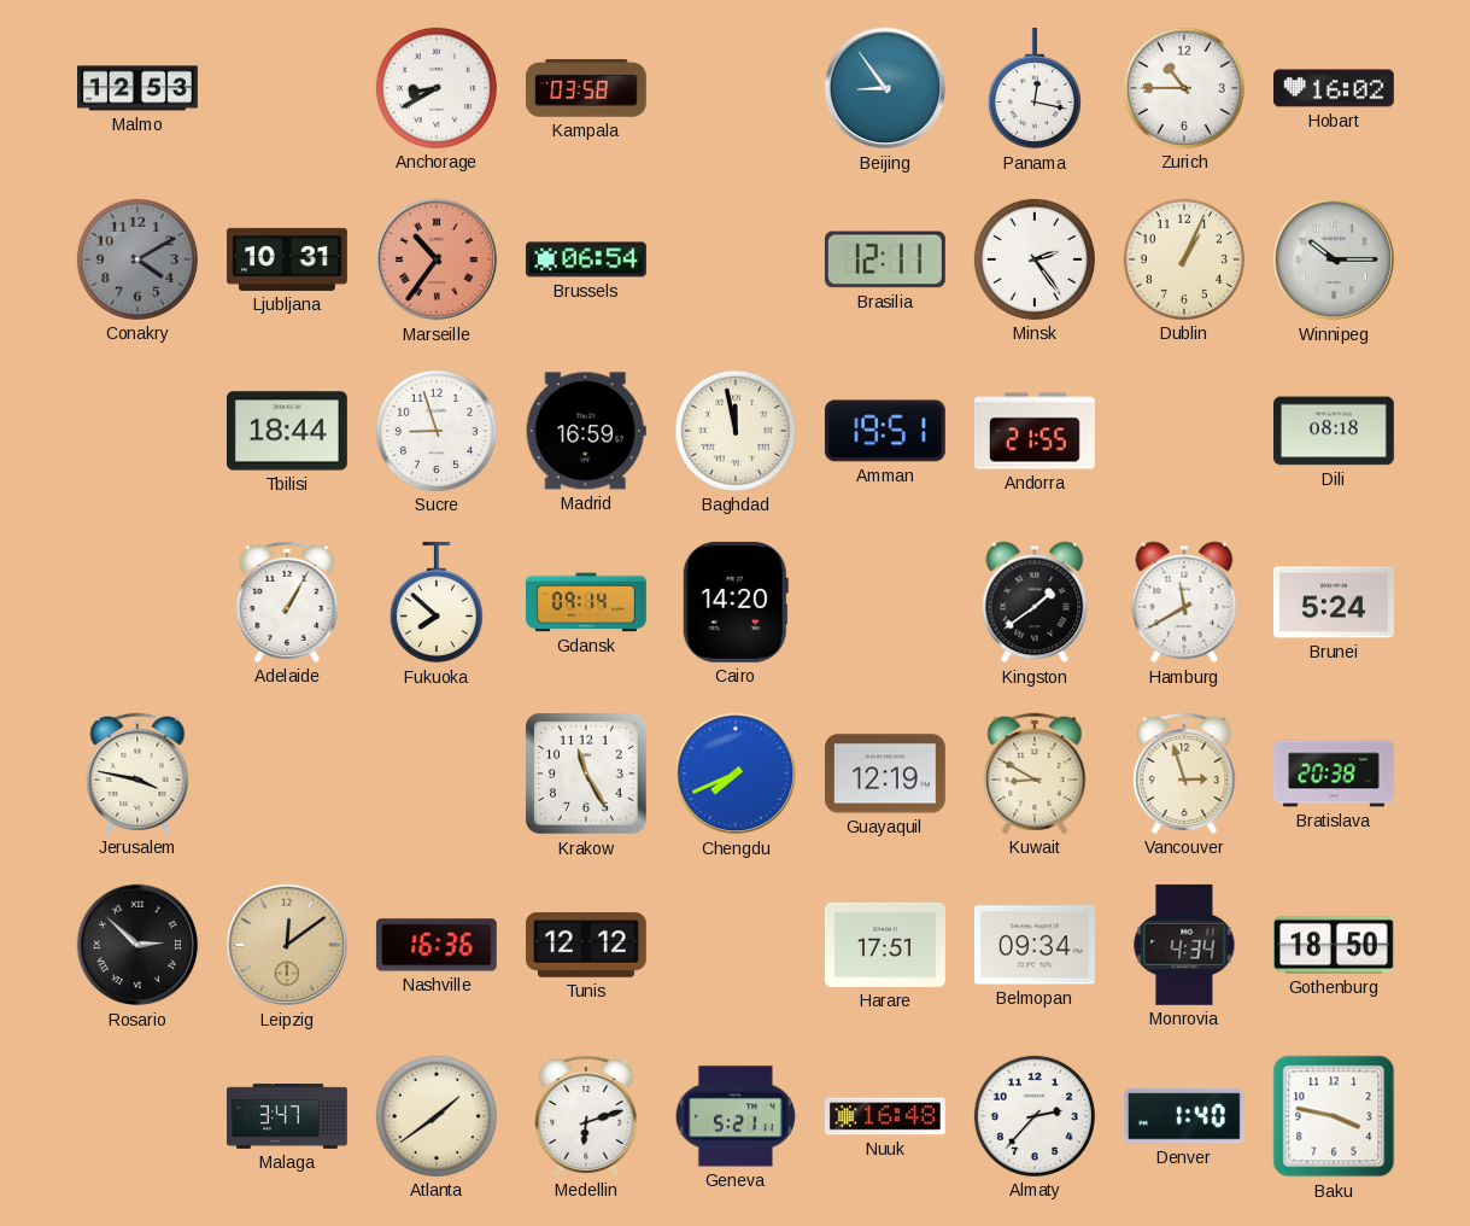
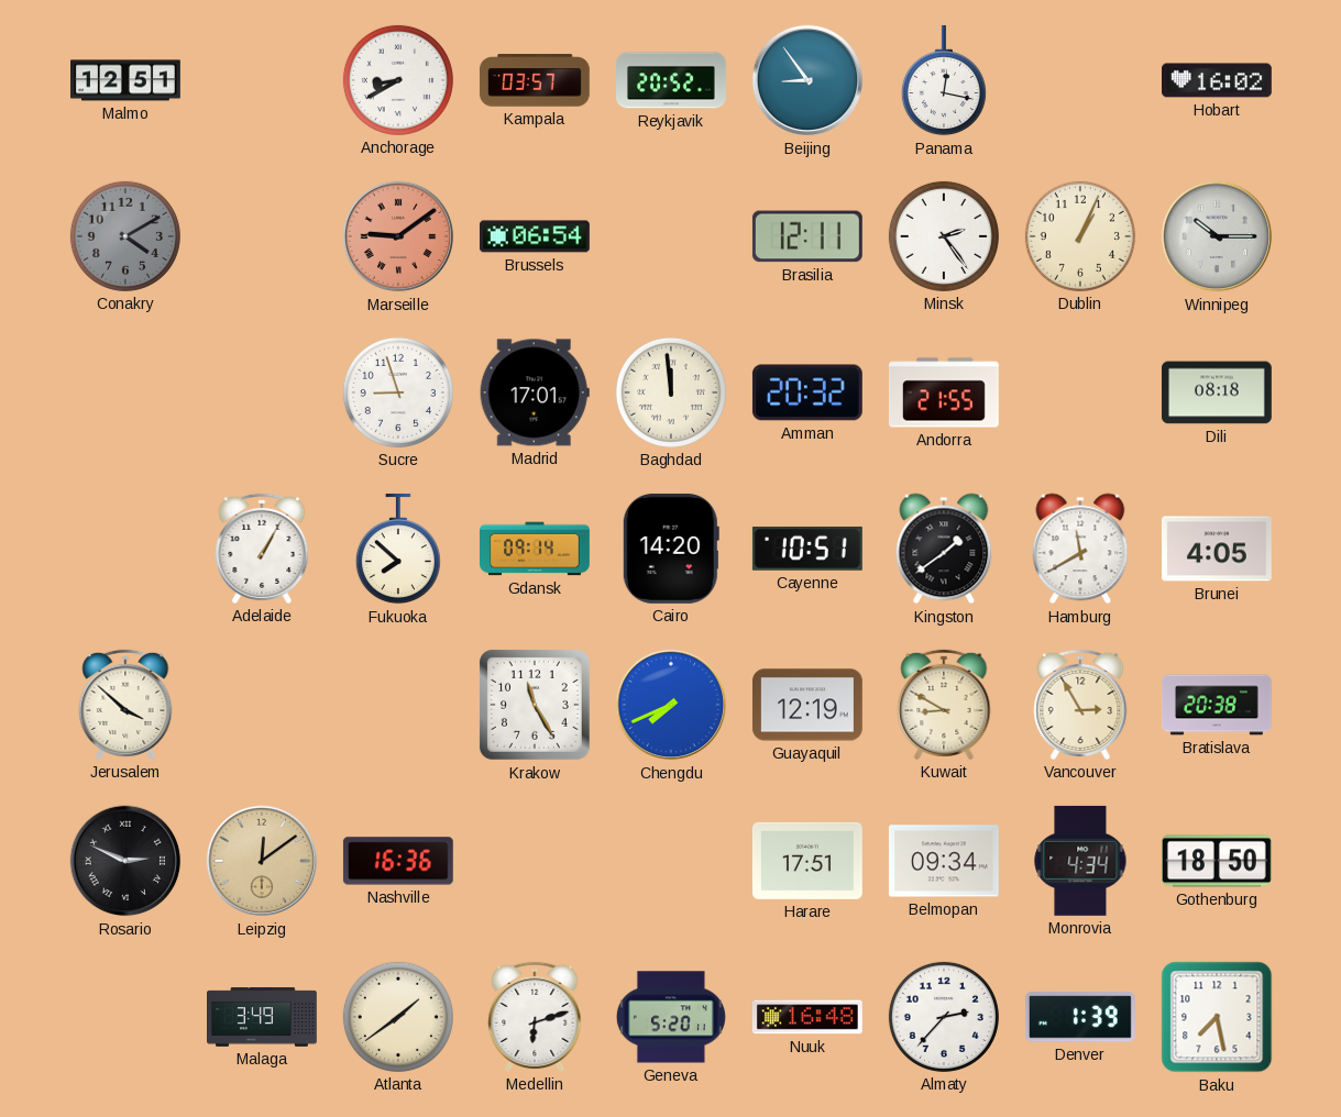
Malmo: 12:53 -> 12:51 (127, 80)
Kampala: 03:58 -> 03:57 (535, 80)
Reykjavik: none -> 20:52 (672, 80)
Zurich: 10:45 -> none (1184, 88)
Ljubljana: 10:31 -> none (288, 259)
Marseille: 10:36 -> 9:09 (398, 236)
Tbilisi: 18:44 -> none (287, 431)
Madrid: 16:59 -> 17:01 (535, 392)
Baghdad: 11:58 -> 11:59 (671, 392)
Amman: 19:51 -> 20:32 (807, 392)
Cayenne: none -> 10:51 (807, 549)
Brunei: 5:24 -> 4:05 (1217, 549)
Jerusalem: 3:47 -> 3:52 (125, 705)
Vancouver: 2:57 -> 2:55 (1080, 705)
Rosario: 2:52 -> 2:49 (125, 861)
Tunis: 12:12 -> none (586, 945)
Malaga: 3:47 -> 3:49 (263, 1017)
Geneva: 5:21 -> 5:20 (671, 1017)
Denver: 1:40 -> 1:39 (1080, 1017)
Baku: 3:47 -> 7:28 (1217, 1017)
